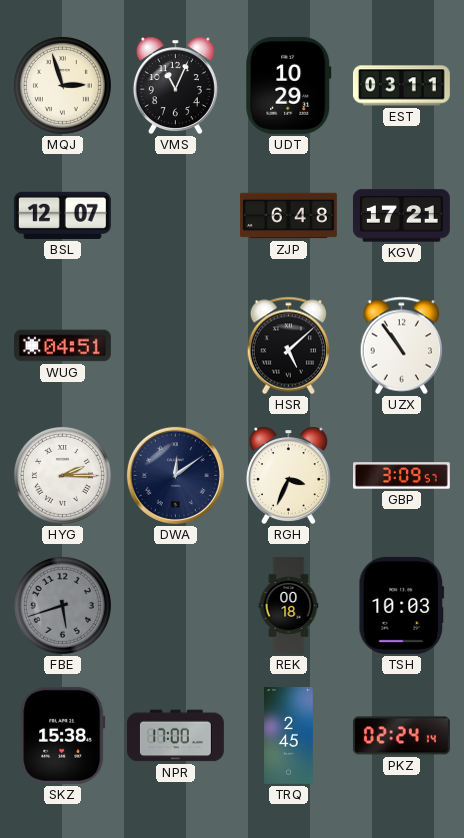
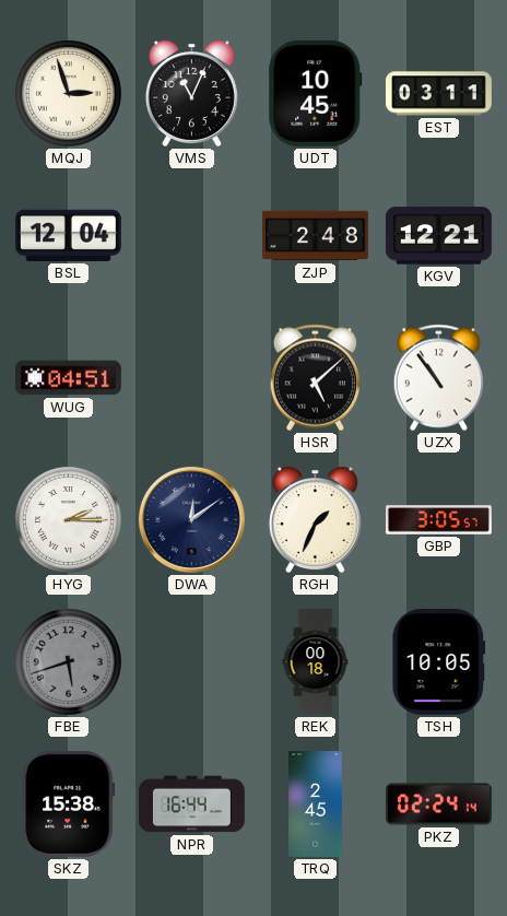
UDT: 10:29 -> 10:45 (316, 93)
BSL: 12:07 -> 12:04 (68, 235)
ZJP: 6:48 -> 2:48 (315, 236)
KGV: 17:21 -> 12:21 (438, 236)
RGH: 3:34 -> 1:34 (315, 519)
GBP: 3:09 -> 3:05 (439, 520)
TSH: 10:03 -> 10:05 (439, 661)
NPR: 17:00 -> 16:44 (191, 805)
